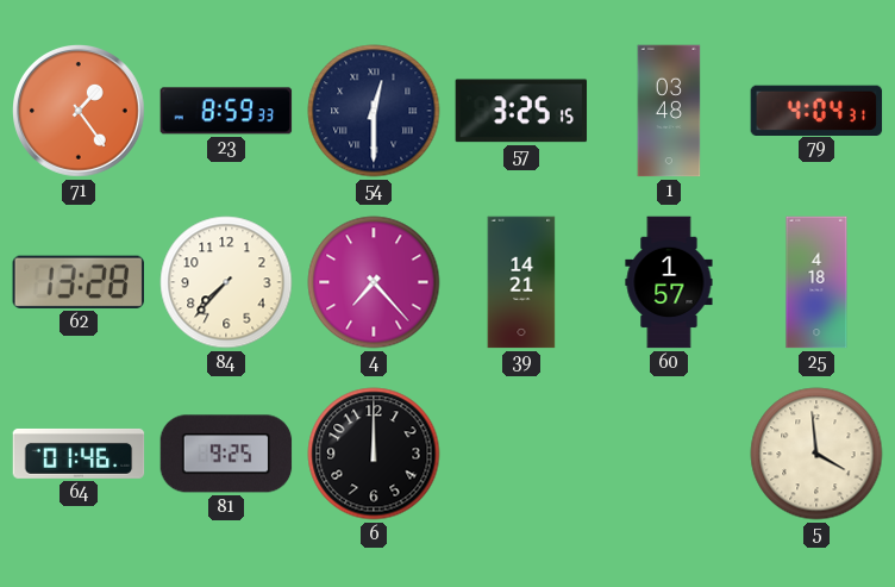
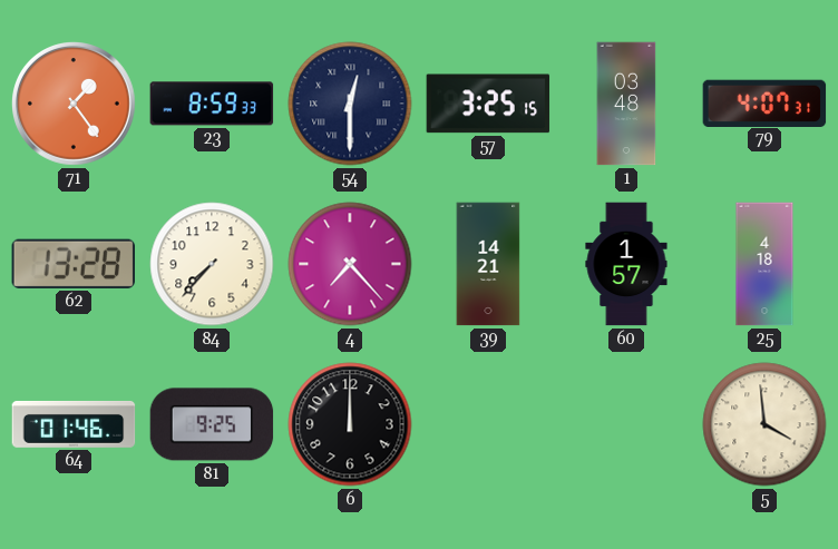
79: 4:04 -> 4:07 (764, 102)
